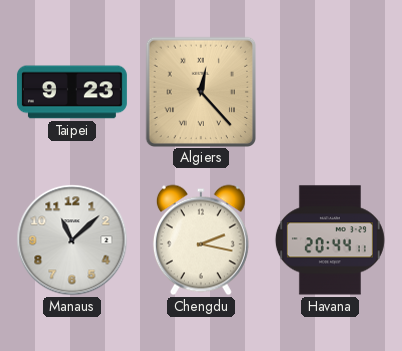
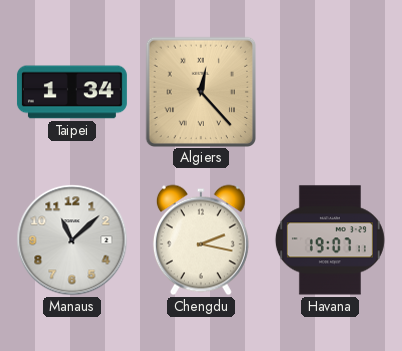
Taipei: 9:23 -> 1:34 (72, 92)
Havana: 20:44 -> 19:07 (330, 240)
